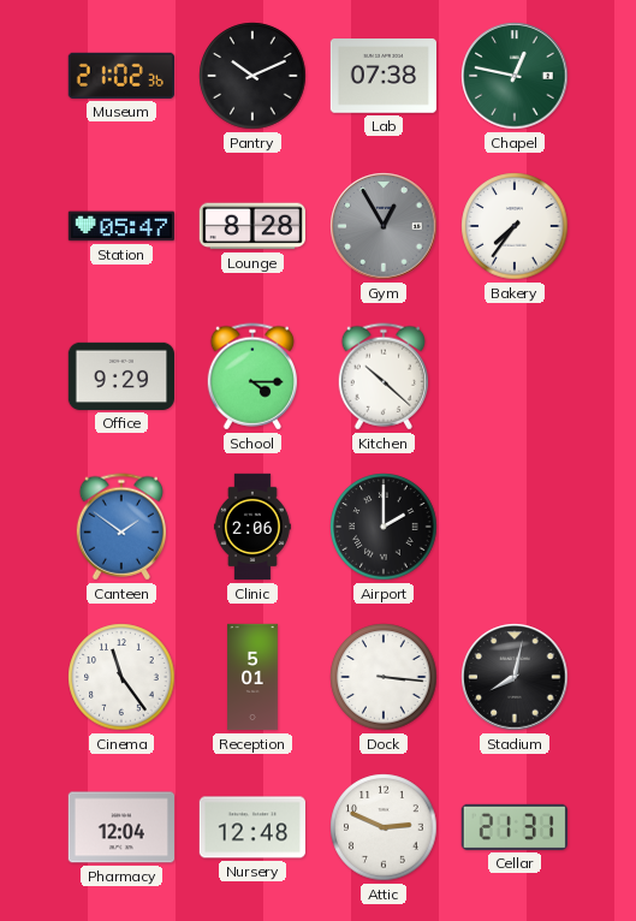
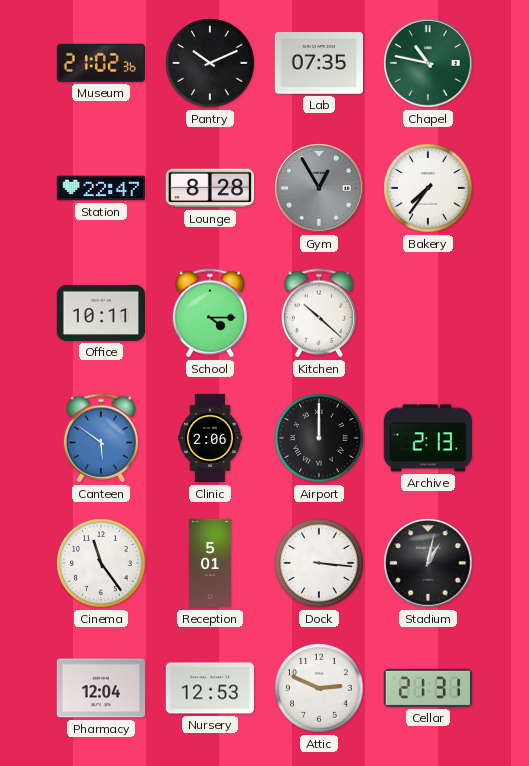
Lab: 07:38 -> 07:35 (318, 63)
Chapel: 12:47 -> 10:47 (428, 63)
Station: 05:47 -> 22:47 (100, 188)
Office: 9:29 -> 10:11 (100, 313)
Canteen: 1:51 -> 5:51 (100, 438)
Airport: 2:00 -> 12:00 (319, 438)
Archive: none -> 2:13 (428, 438)
Stadium: 8:02 -> 1:02 (428, 563)
Nursery: 12:48 -> 12:53 (209, 688)
